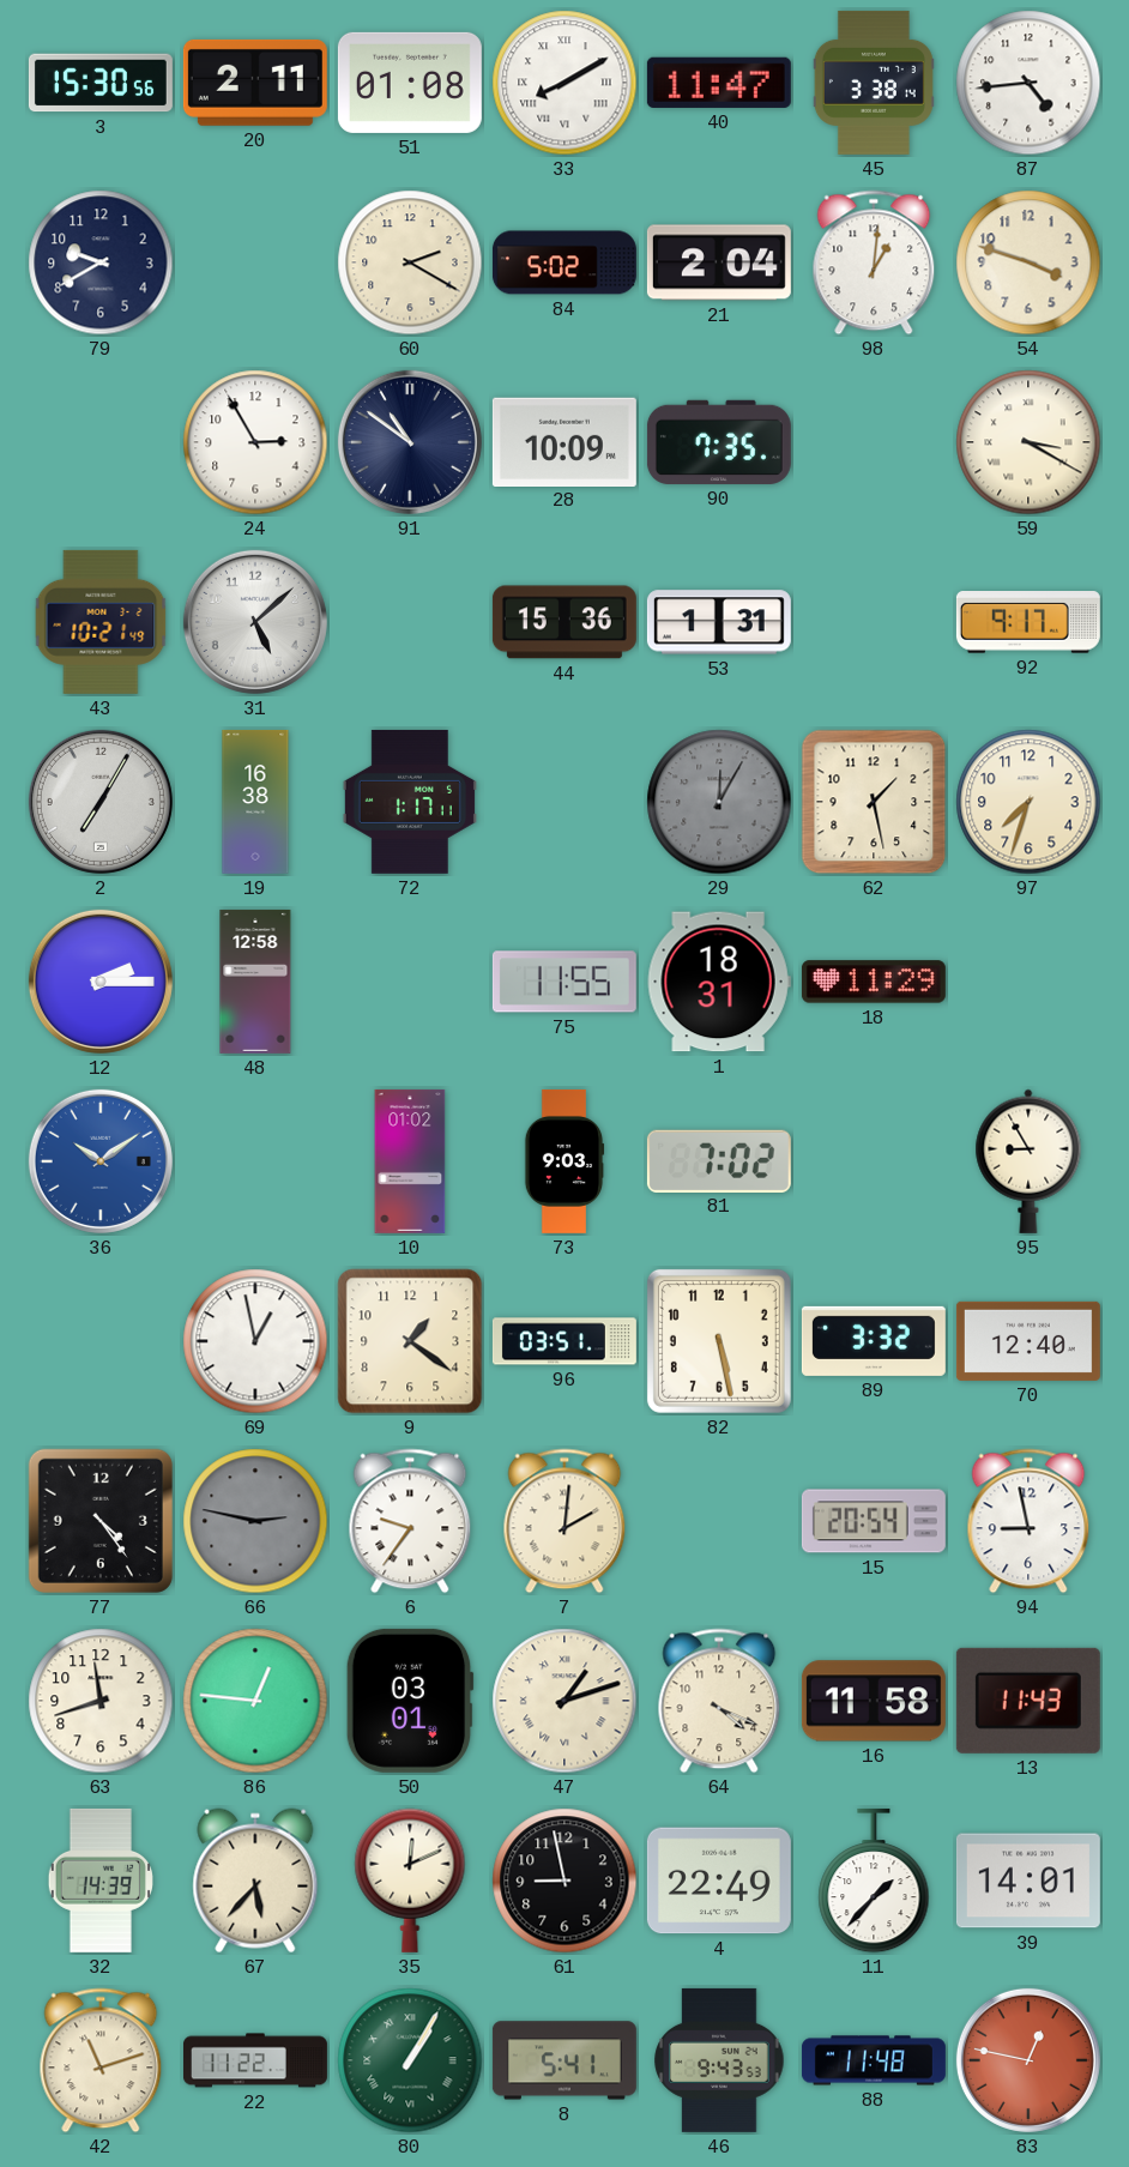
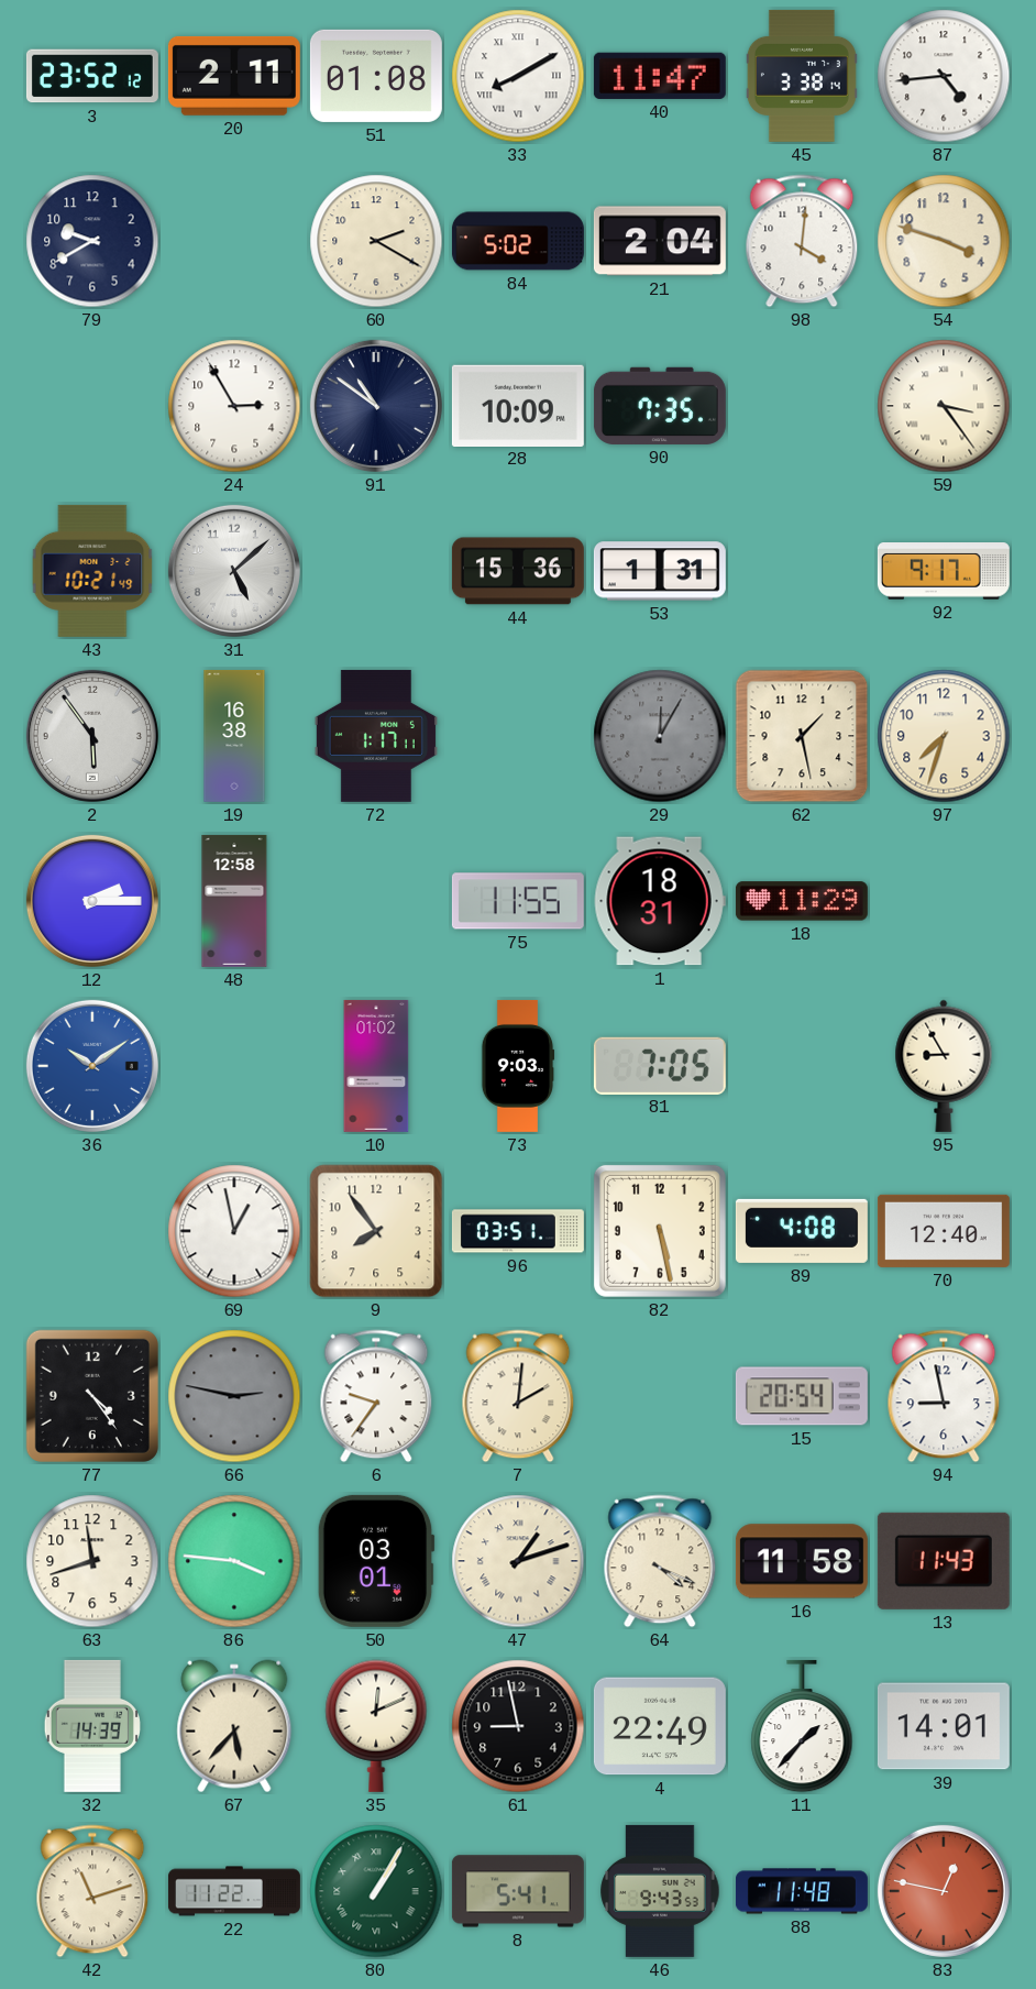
3: 15:30 -> 23:52 (92, 76)
98: 1:01 -> 4:01 (802, 241)
59: 3:20 -> 3:24 (944, 406)
2: 7:05 -> 5:54 (92, 736)
81: 7:02 -> 7:05 (660, 1065)
9: 1:21 -> 7:54 (376, 1231)
89: 3:32 -> 4:08 (802, 1231)
86: 12:46 -> 3:46 (234, 1561)
